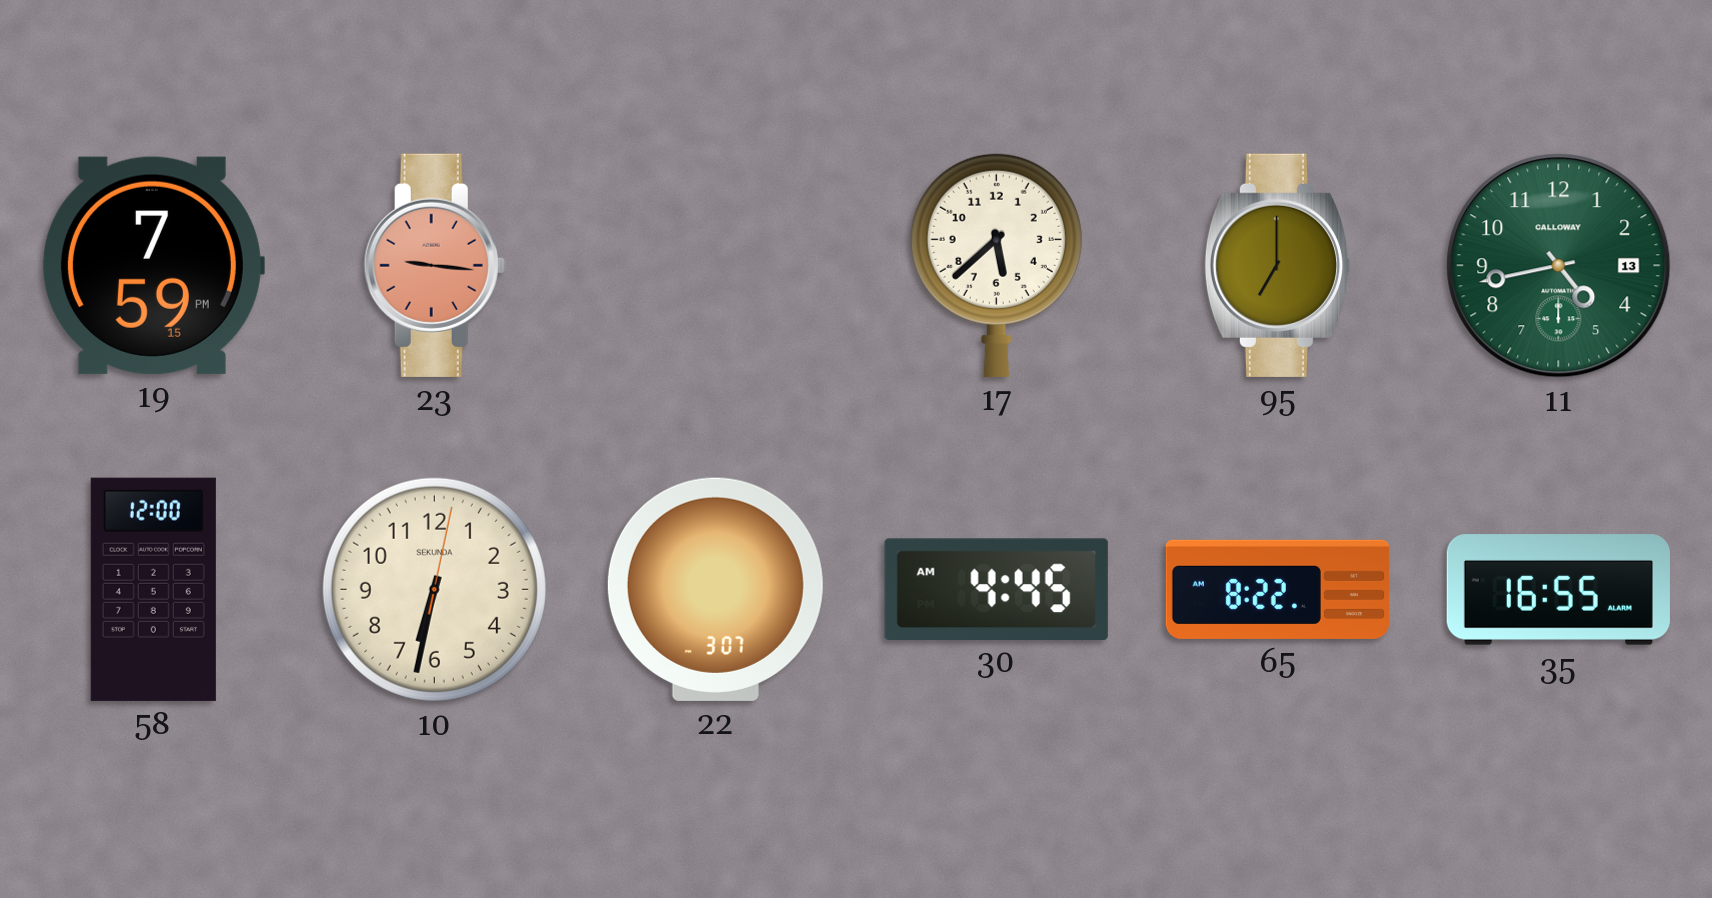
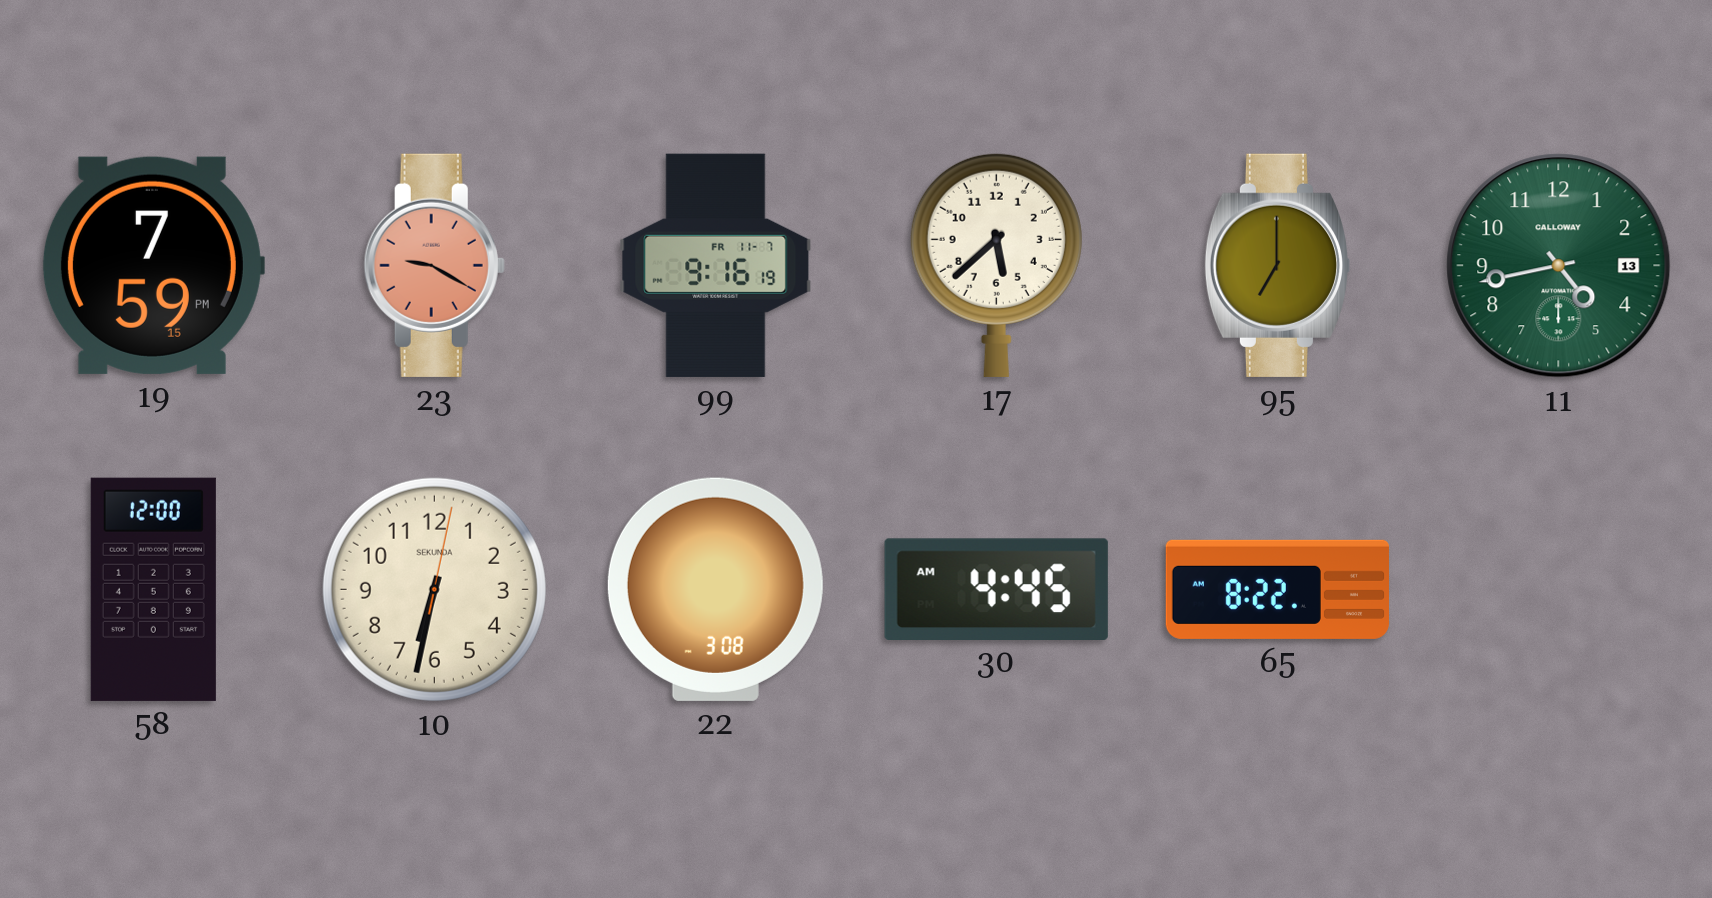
23: 9:16 -> 9:20 (434, 265)
99: none -> 9:16 (716, 265)
22: 3:07 -> 3:08 (715, 589)
35: 16:55 -> none (1558, 590)
